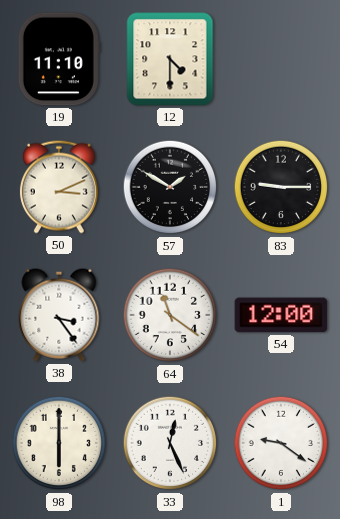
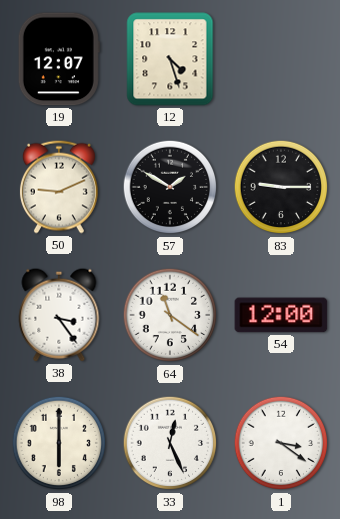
19: 11:10 -> 12:07 (59, 59)
12: 4:30 -> 4:27 (170, 59)
50: 3:11 -> 9:11 (59, 187)
1: 9:21 -> 3:21 (281, 443)
